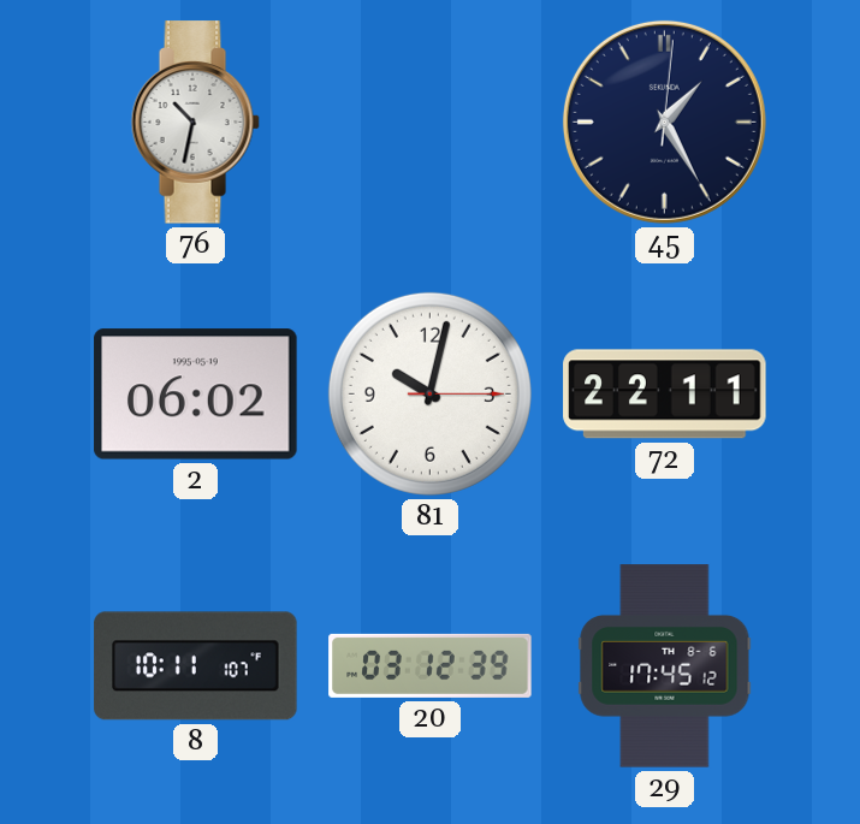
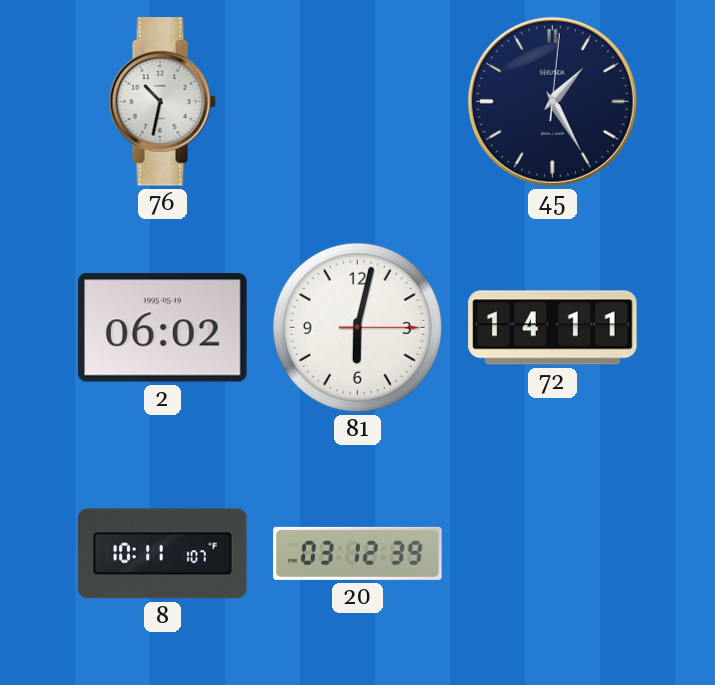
81: 10:02 -> 6:02 (357, 327)
72: 22:11 -> 14:11 (553, 328)
29: 17:45 -> none (665, 666)
